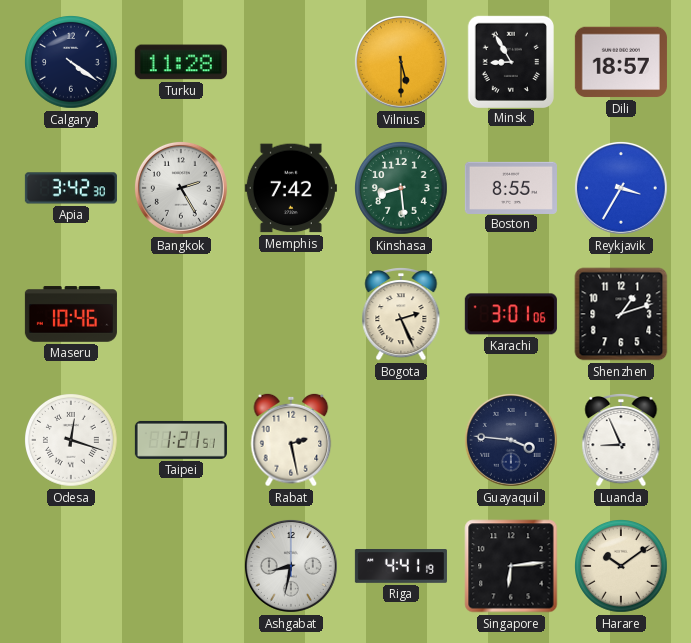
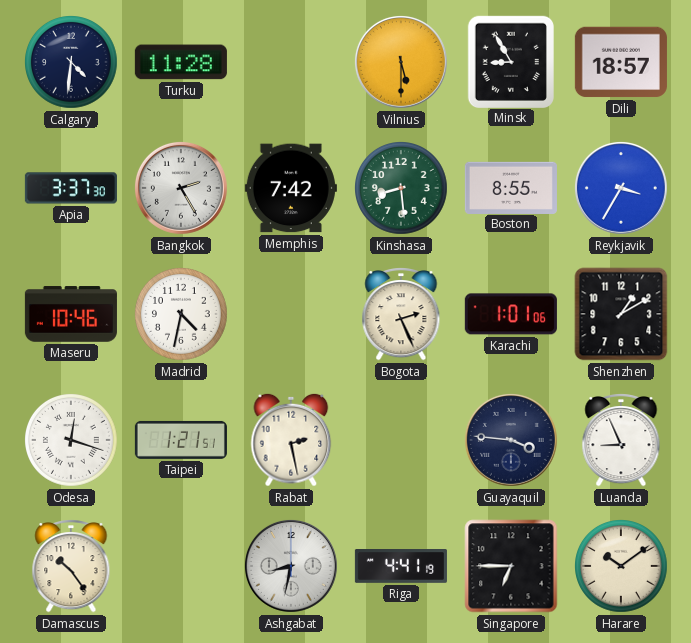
Calgary: 4:21 -> 4:31 (72, 63)
Apia: 3:42 -> 3:37 (71, 188)
Madrid: none -> 4:32 (182, 315)
Karachi: 3:01 -> 1:01 (511, 314)
Shenzhen: 1:12 -> 1:10 (621, 314)
Damascus: none -> 10:24 (71, 567)
Singapore: 6:14 -> 6:45 (511, 566)
